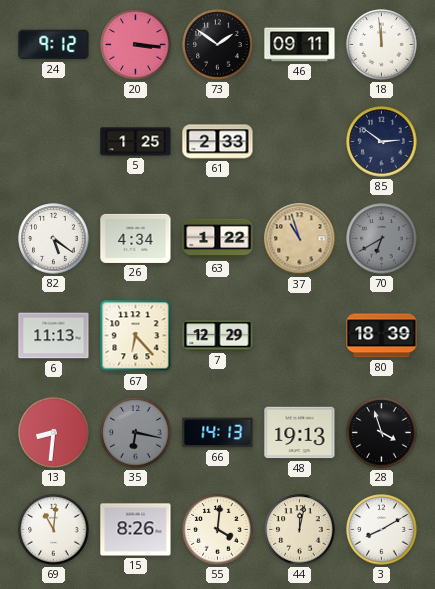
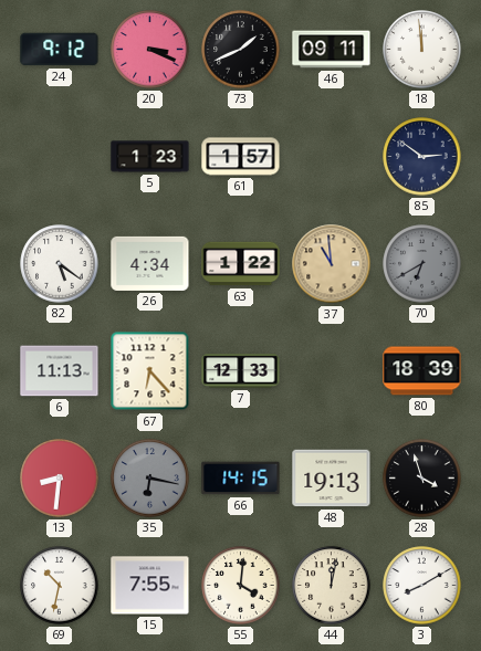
20: 3:16 -> 3:19 (150, 50)
73: 1:51 -> 1:41 (241, 50)
5: 1:25 -> 1:23 (150, 157)
61: 2:33 -> 1:57 (241, 157)
37: 10:57 -> 10:59 (332, 264)
7: 12:29 -> 12:33 (241, 371)
66: 14:13 -> 14:15 (241, 479)
69: 11:01 -> 10:32 (60, 586)
15: 8:26 -> 7:55 (150, 586)
